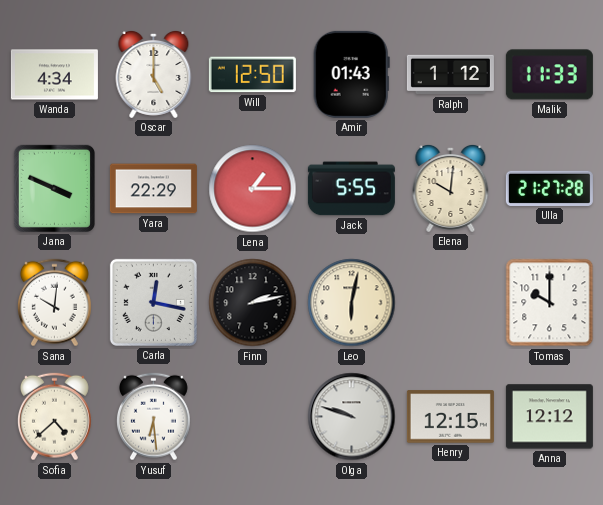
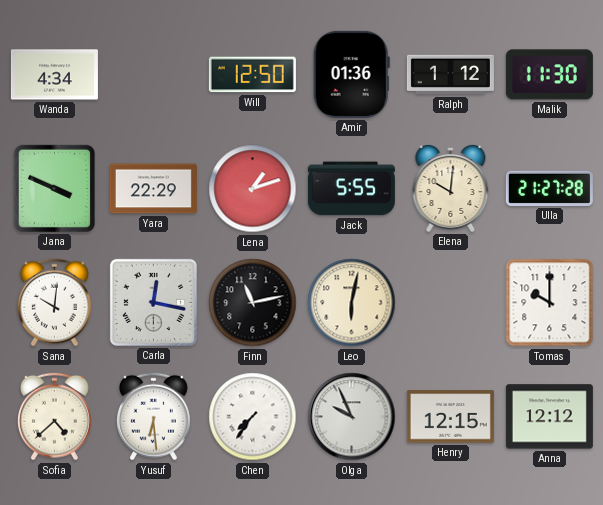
Oscar: 5:00 -> none (154, 74)
Amir: 01:43 -> 01:36 (351, 74)
Malik: 11:33 -> 11:30 (549, 75)
Lena: 1:15 -> 1:12 (253, 189)
Finn: 2:13 -> 11:13 (253, 303)
Chen: none -> 7:36 (253, 417)
Olga: 9:48 -> 9:56 (352, 417)
